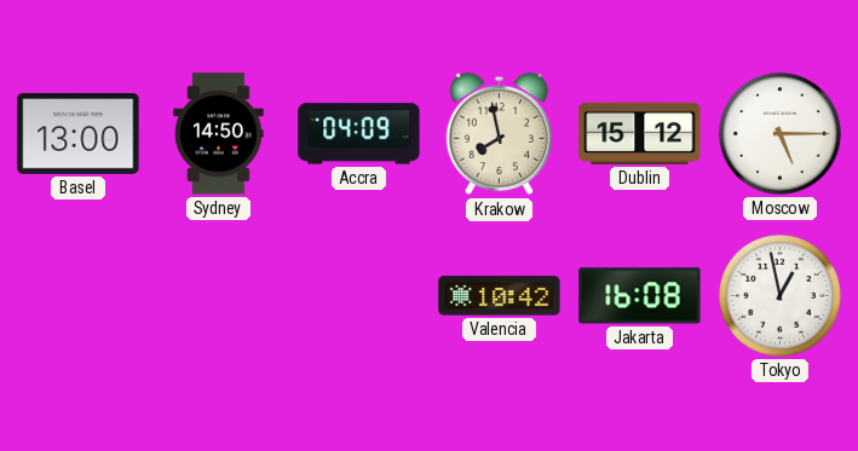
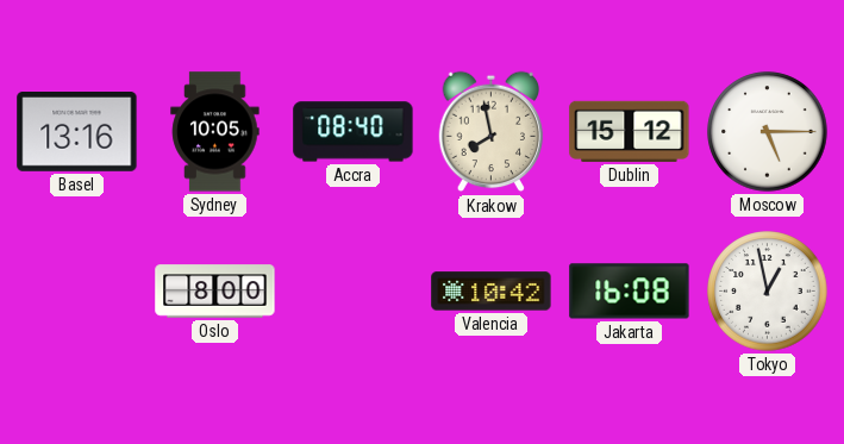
Basel: 13:00 -> 13:16 (77, 132)
Sydney: 14:50 -> 10:05 (215, 132)
Accra: 04:09 -> 08:40 (354, 132)
Oslo: none -> 8:00 (215, 292)
